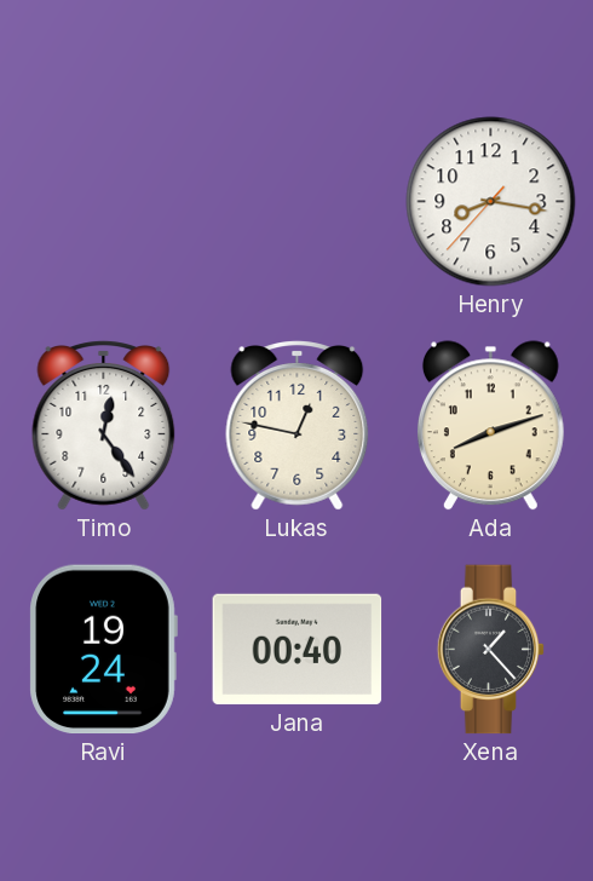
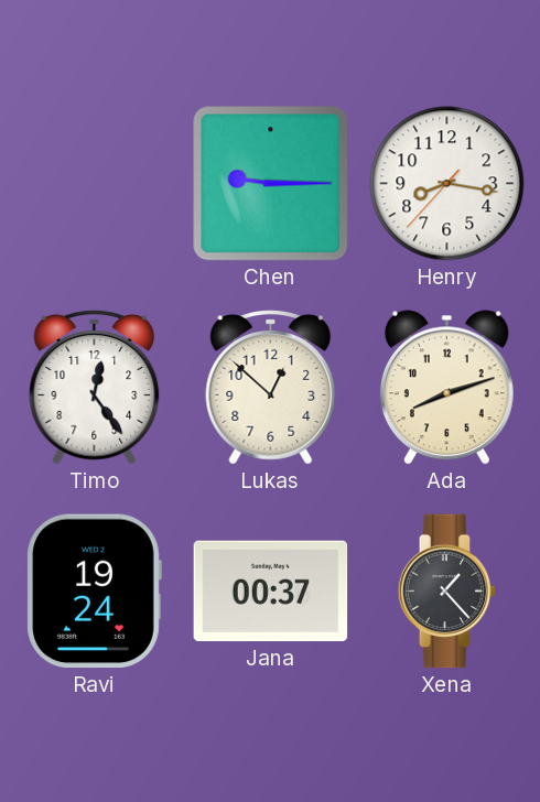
Chen: none -> 9:15 (271, 184)
Lukas: 12:47 -> 12:52 (271, 388)
Jana: 00:40 -> 00:37 (271, 592)
